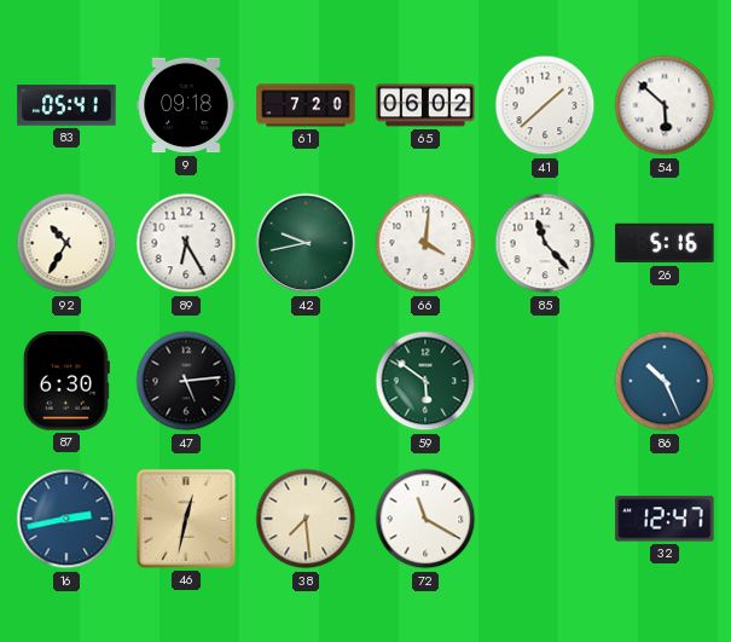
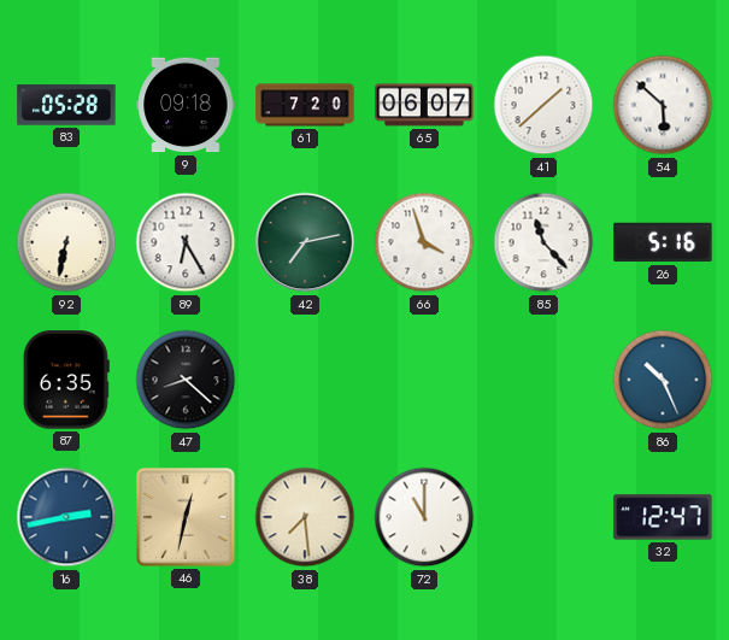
83: 05:41 -> 05:28 (66, 105)
65: 06:02 -> 06:07 (424, 105)
92: 10:35 -> 6:32 (66, 242)
42: 9:43 -> 7:13 (305, 242)
66: 4:01 -> 3:57 (424, 242)
87: 6:30 -> 6:35 (66, 380)
47: 5:14 -> 8:22 (186, 380)
59: 5:51 -> none (425, 381)
72: 11:20 -> 11:00 (424, 517)
